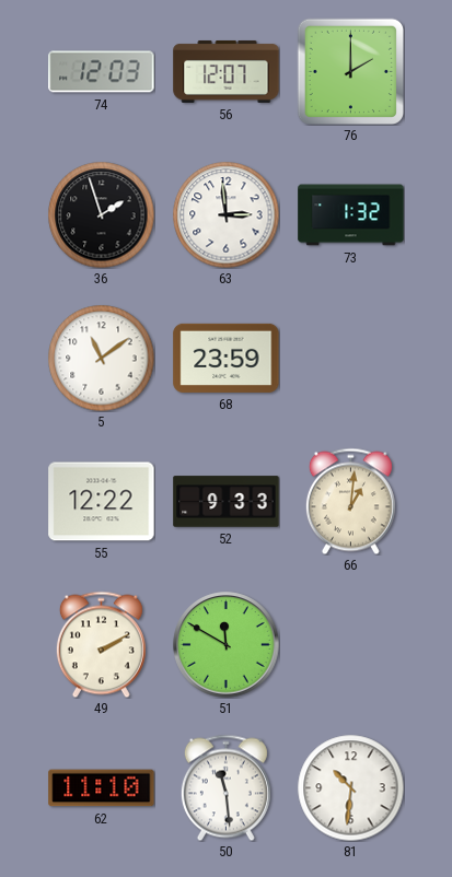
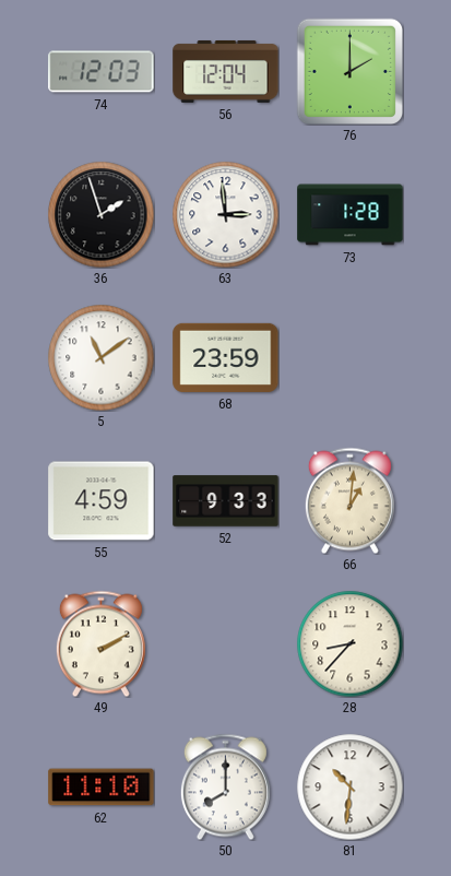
56: 12:07 -> 12:04 (226, 72)
73: 1:32 -> 1:28 (351, 215)
55: 12:22 -> 4:59 (102, 501)
51: 11:50 -> none (227, 645)
28: none -> 8:37 (349, 643)
50: 11:29 -> 8:00 (225, 786)
